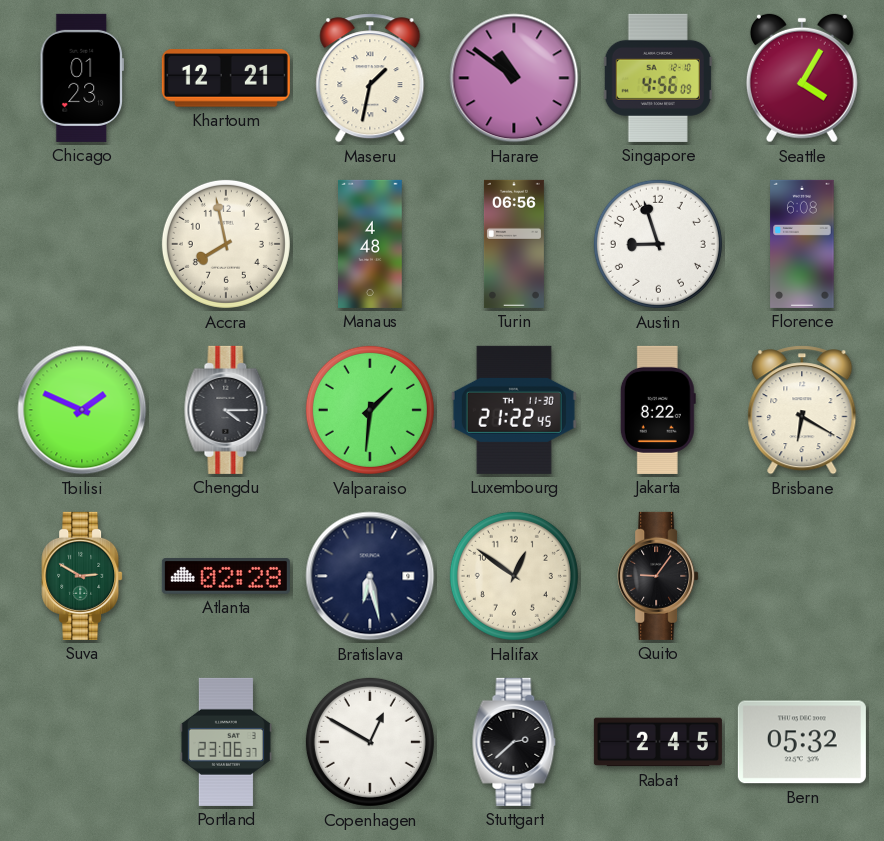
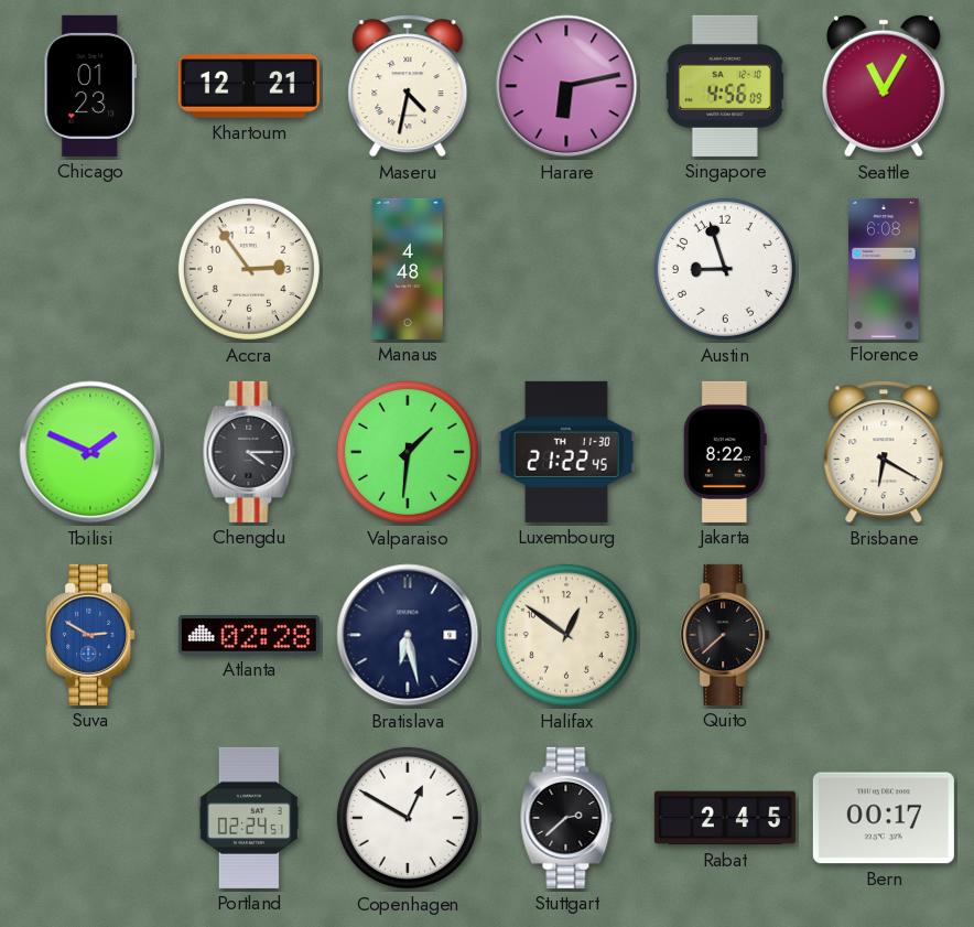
Maseru: 1:32 -> 4:32 (408, 86)
Harare: 10:51 -> 6:13 (566, 86)
Seattle: 4:05 -> 11:05 (884, 86)
Accra: 7:58 -> 2:54 (249, 269)
Turin: 06:56 -> none (514, 244)
Suva dial: green -> blue (90, 635)
Quito: 9:06 -> 7:38 (725, 635)
Portland: 23:06 -> 02:24 (249, 818)
Bern: 05:32 -> 00:17 (884, 818)
